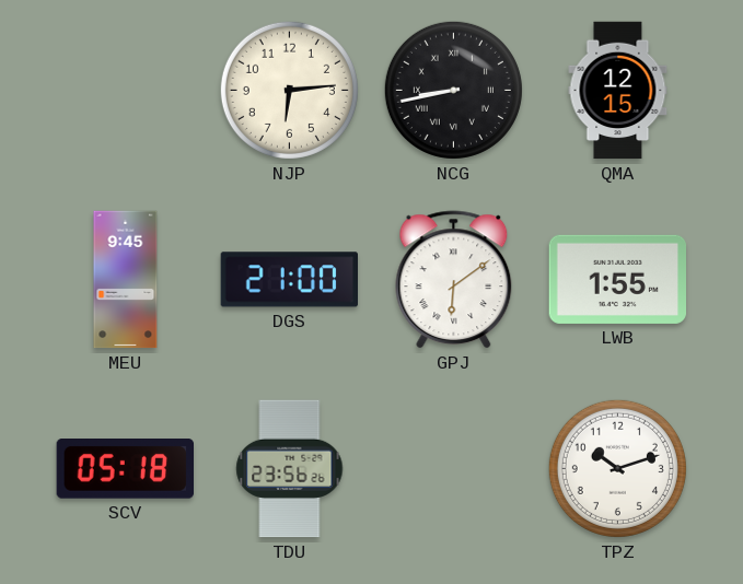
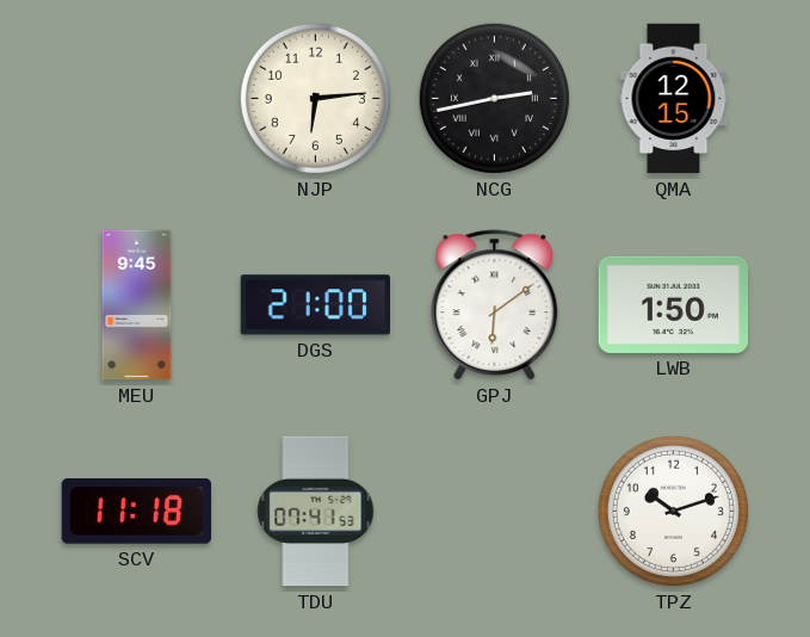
NCG: 8:43 -> 2:43 (494, 98)
LWB: 1:55 -> 1:50 (674, 304)
SCV: 05:18 -> 11:18 (136, 512)
TDU: 23:56 -> 07:41 (316, 512)
